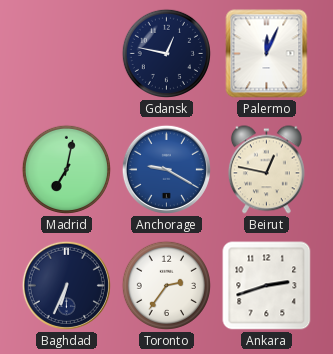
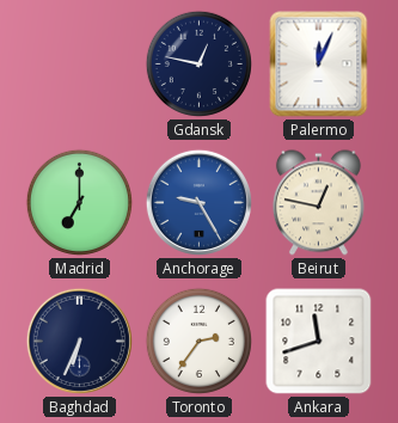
Madrid: 7:02 -> 7:00 (79, 202)
Anchorage: 9:20 -> 9:25 (198, 202)
Ankara: 2:42 -> 11:42 (319, 342)
